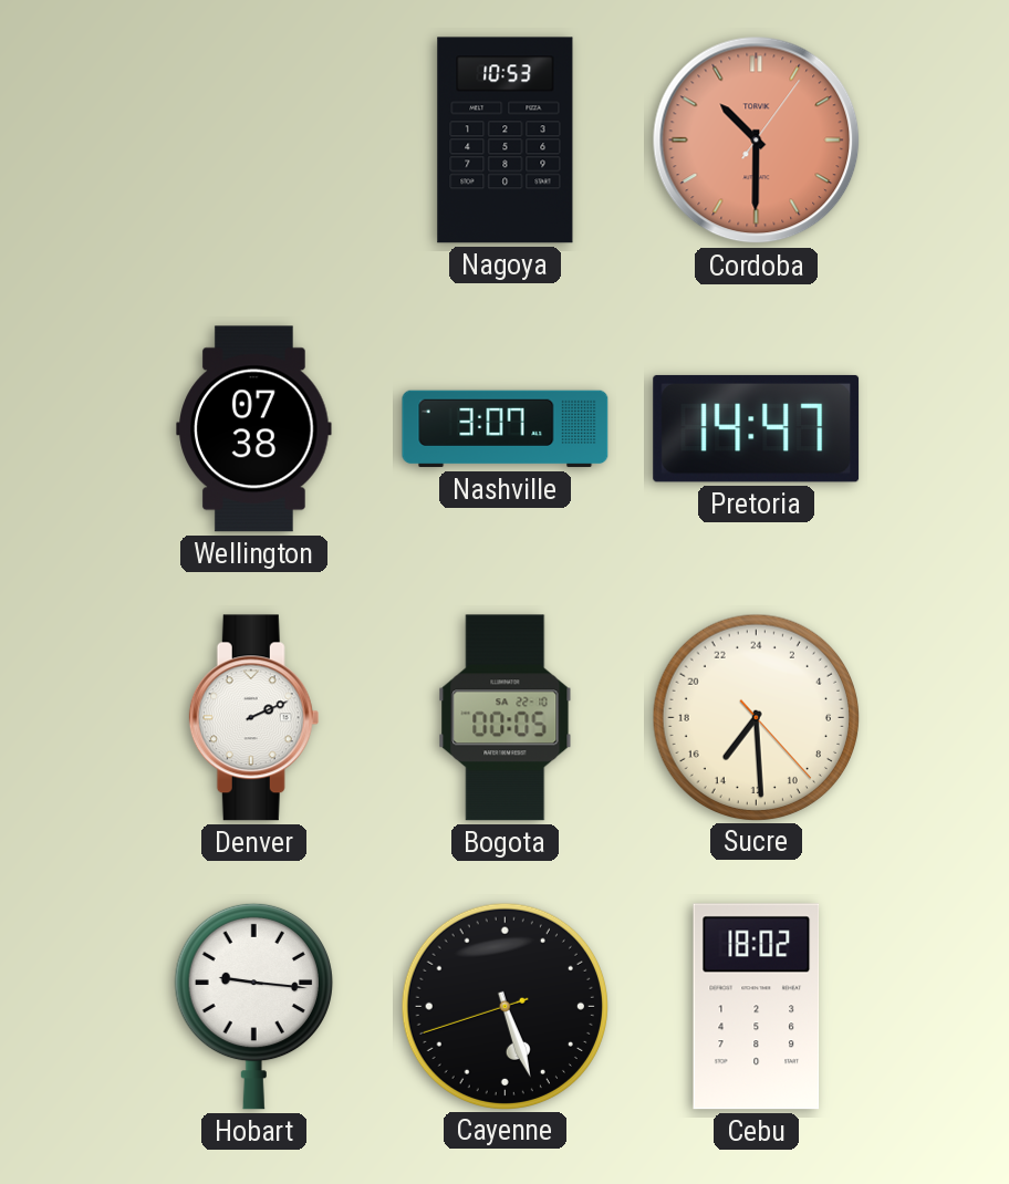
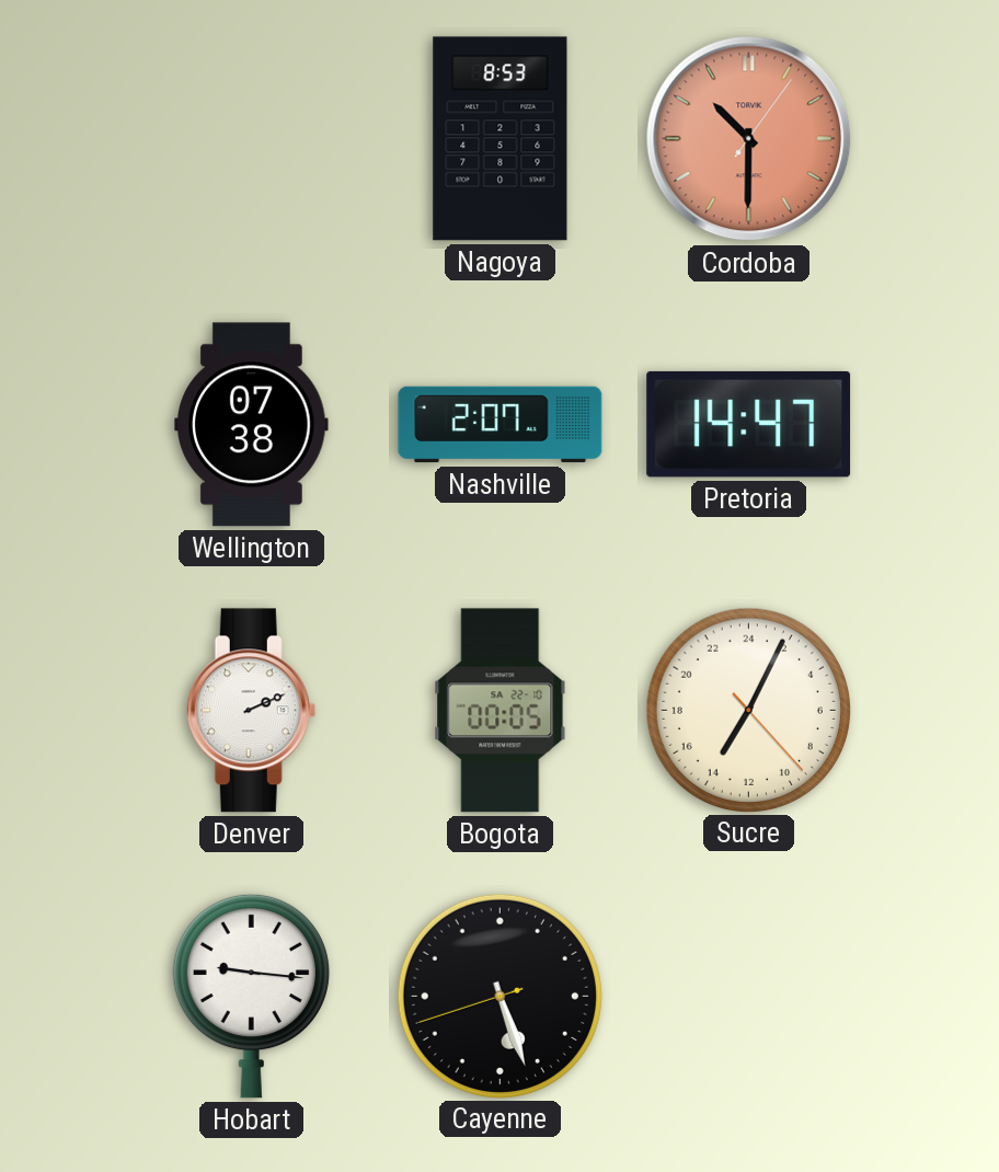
Nagoya: 10:53 -> 8:53 (501, 139)
Nashville: 3:07 -> 2:07 (501, 425)
Sucre: 14:29 -> 14:04 (748, 710)
Cebu: 18:02 -> none (757, 1007)
